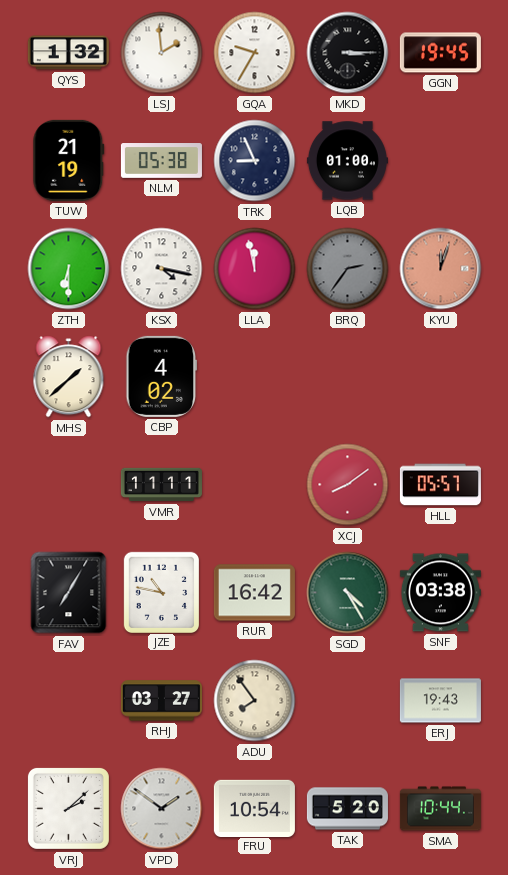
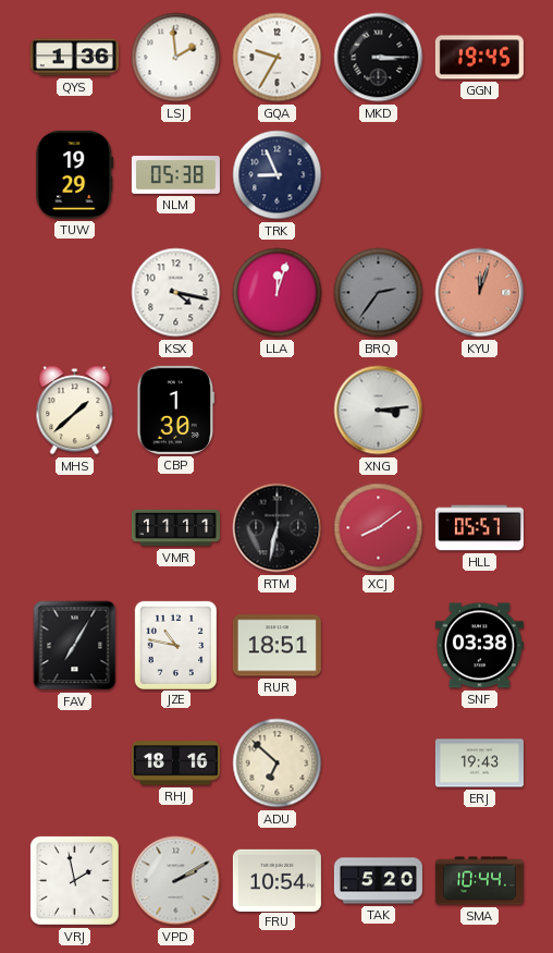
QYS: 1:32 -> 1:36 (74, 58)
TUW: 21:19 -> 19:29 (75, 174)
LQB: 01:00 -> none (347, 161)
ZTH: 6:30 -> none (69, 269)
LLA: 11:58 -> 12:03 (278, 293)
CBP: 4:02 -> 1:30 (176, 410)
XNG: none -> 3:14 (379, 411)
RTM: none -> 6:32 (278, 528)
RUR: 16:42 -> 18:51 (276, 646)
SGD: 4:25 -> none (348, 593)
RHJ: 03:27 -> 18:16 (175, 763)
ADU: 7:54 -> 6:52 (278, 763)
VRJ: 2:08 -> 1:58 (74, 880)
VPD: 1:51 -> 2:10 (176, 881)
